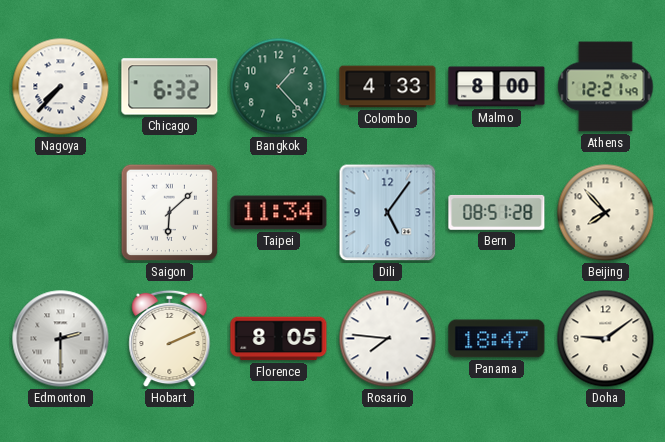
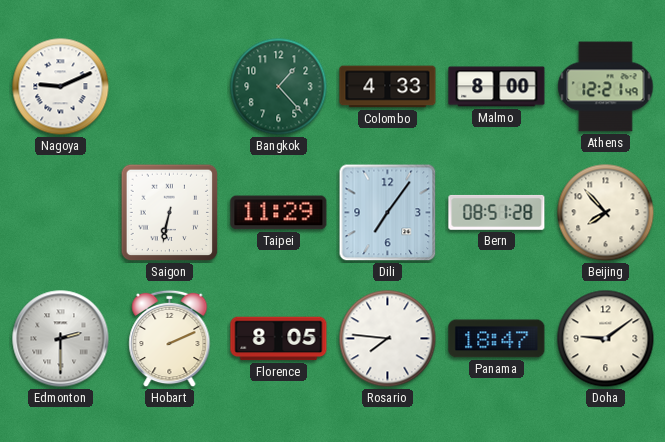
Nagoya: 7:37 -> 9:11 (61, 87)
Chicago: 6:32 -> none (170, 87)
Saigon: 6:08 -> 6:32 (170, 213)
Taipei: 11:34 -> 11:29 (279, 213)
Dili: 5:06 -> 7:06 (388, 213)
